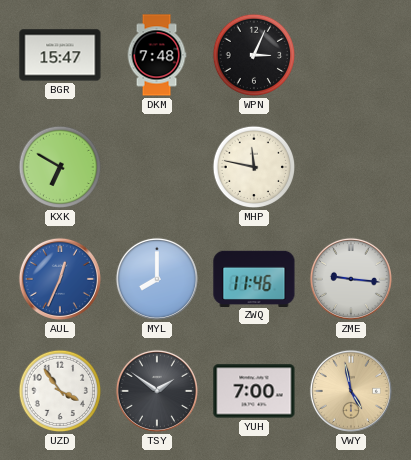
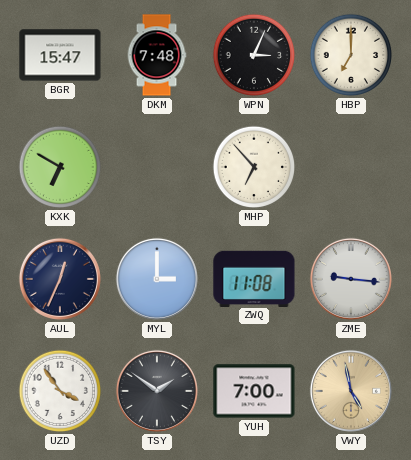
HBP: none -> 7:00 (351, 55)
MHP: 11:47 -> 6:53 (254, 167)
AUL dial: blue -> navy (60, 279)
MYL: 8:00 -> 3:00 (157, 279)
ZWQ: 11:46 -> 11:08 (254, 278)
